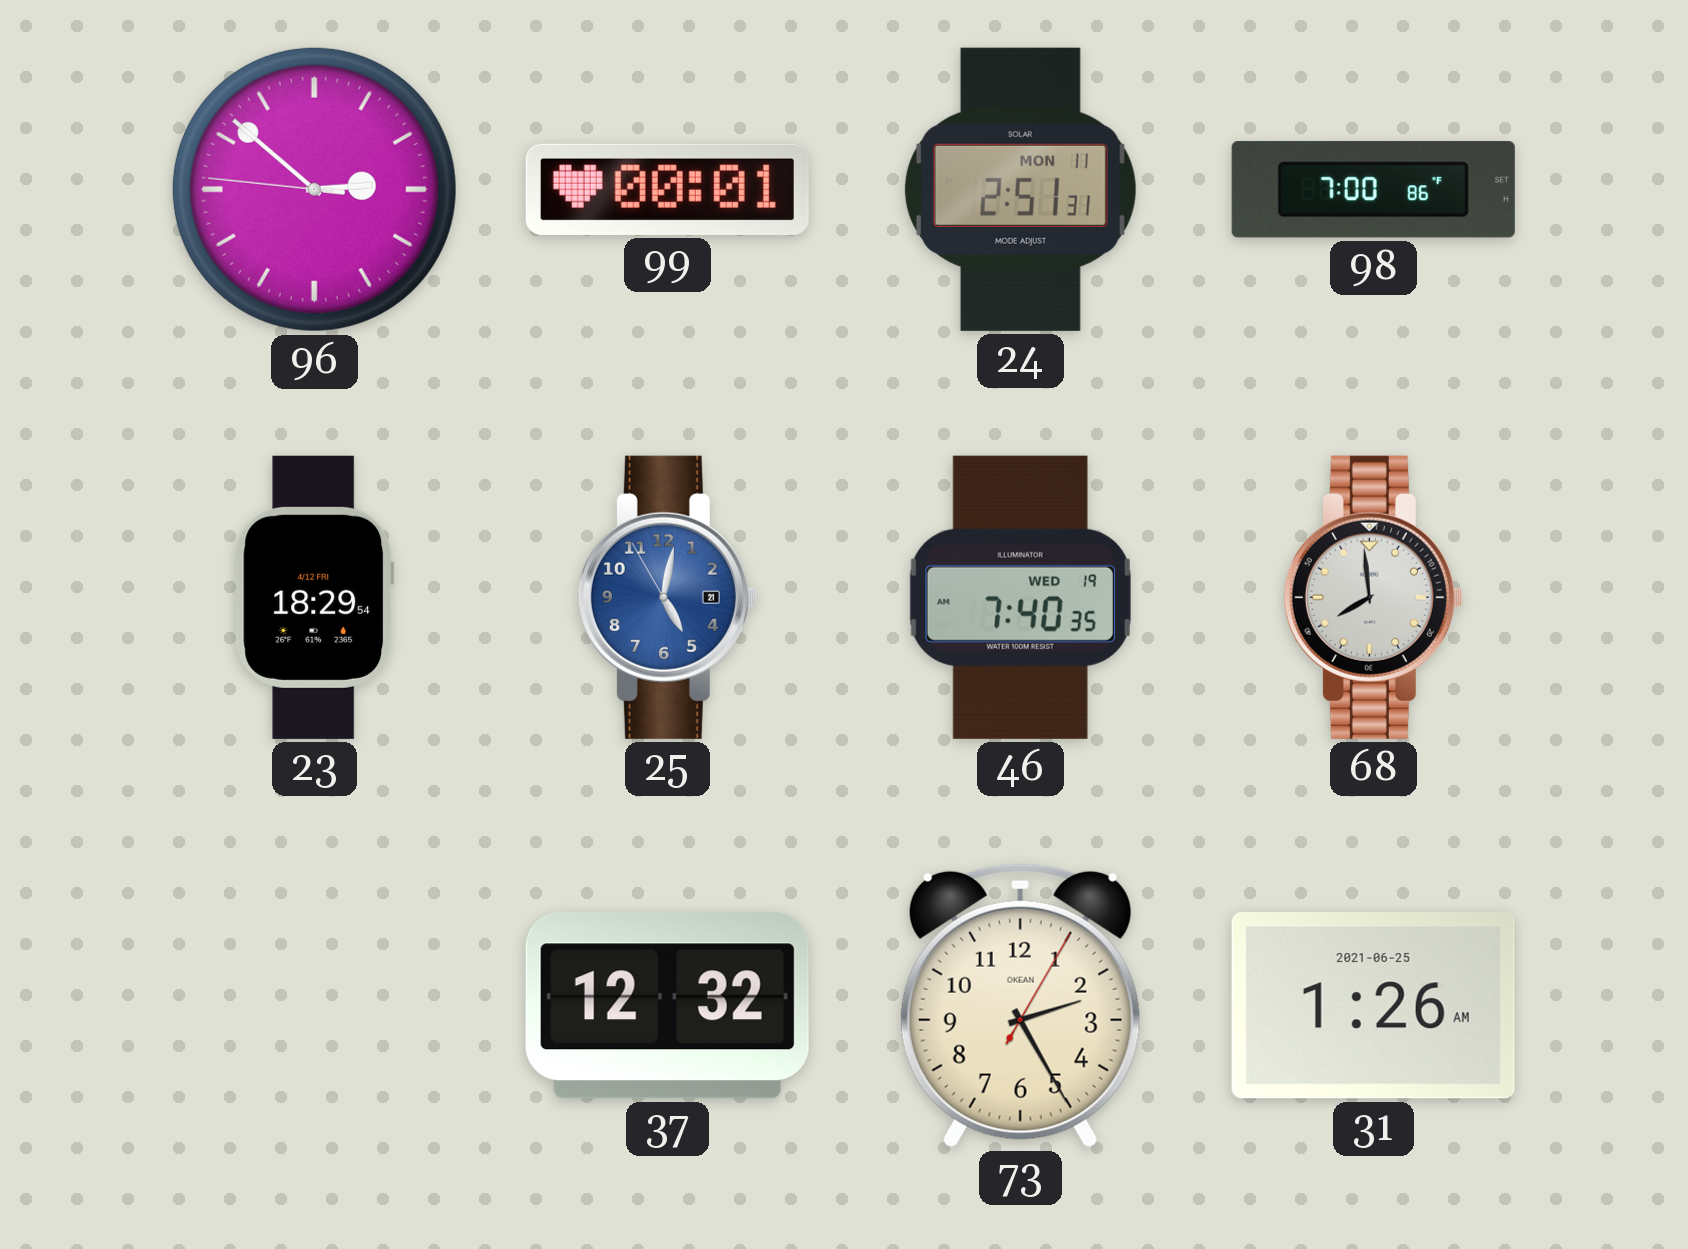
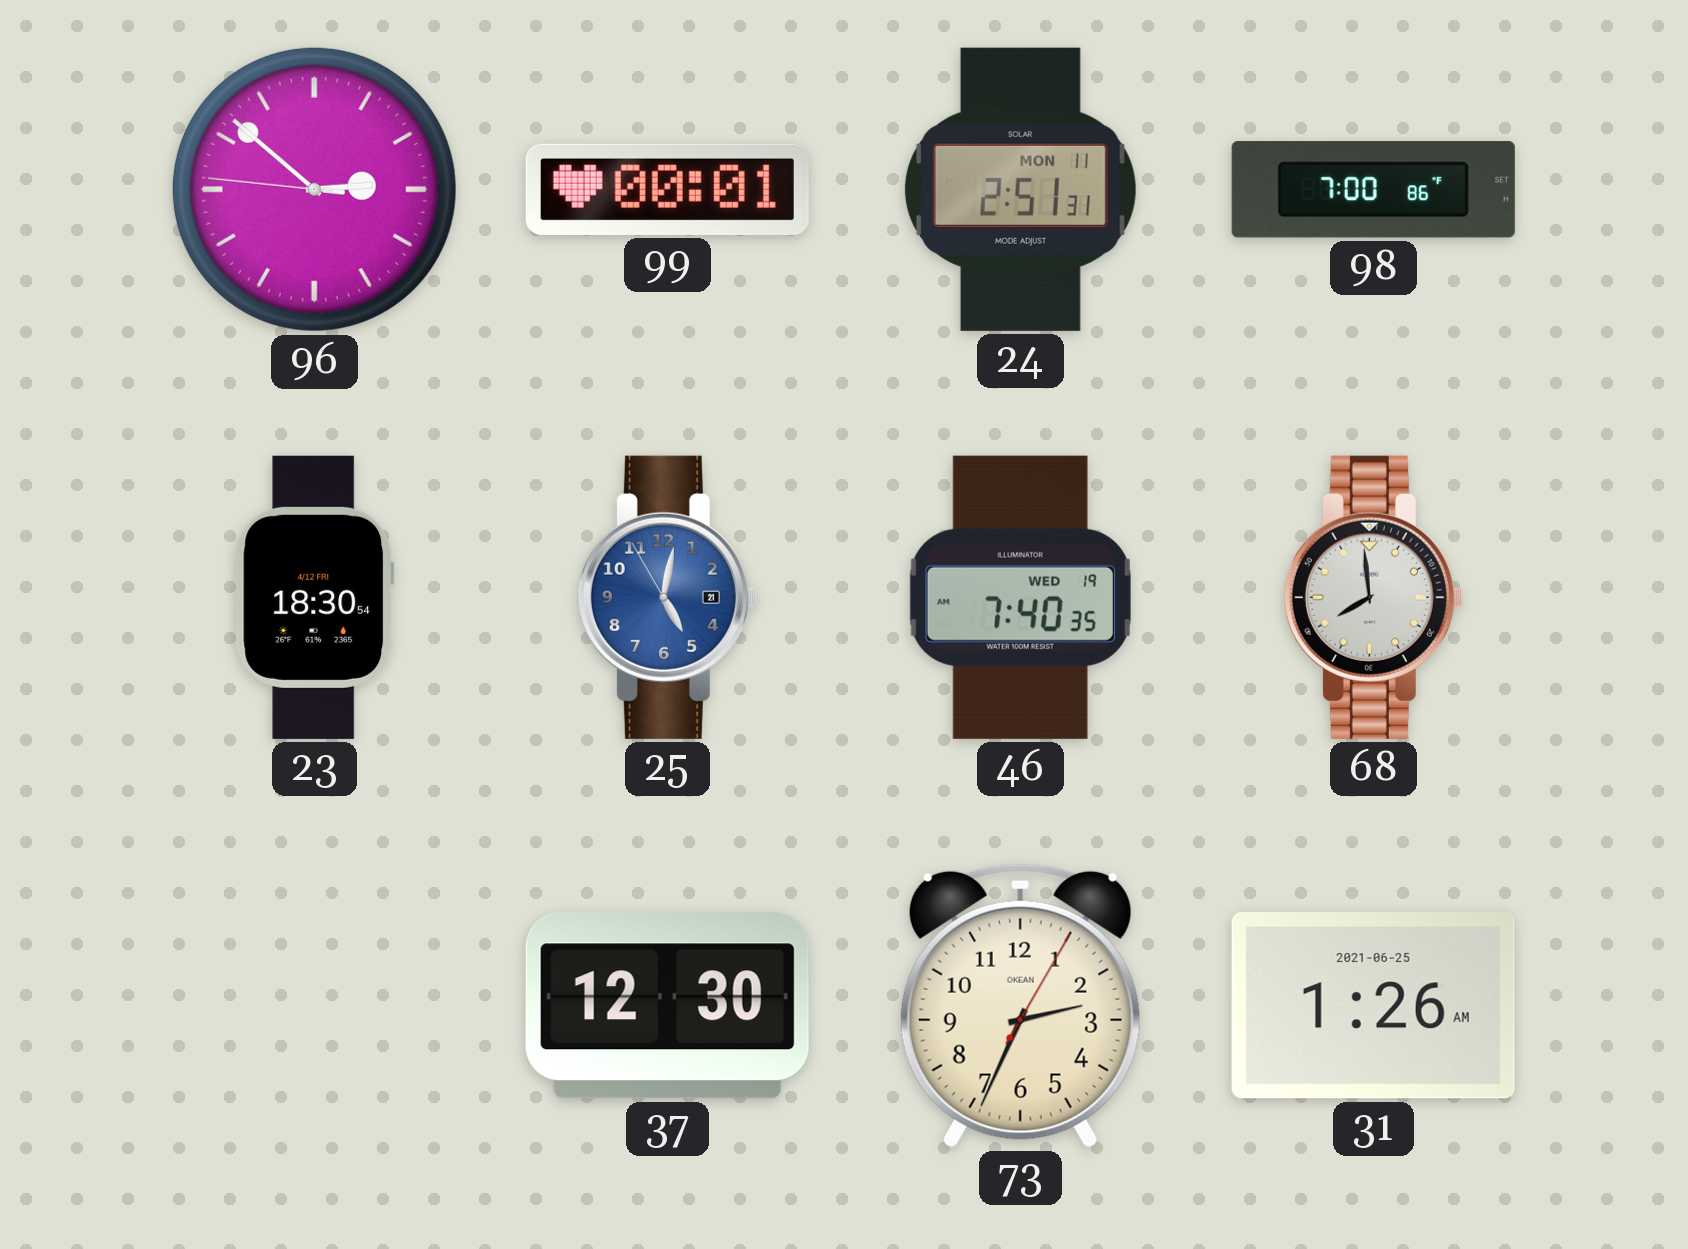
23: 18:29 -> 18:30 (315, 597)
37: 12:32 -> 12:30 (667, 1006)
73: 2:25 -> 2:34 (1020, 1005)
